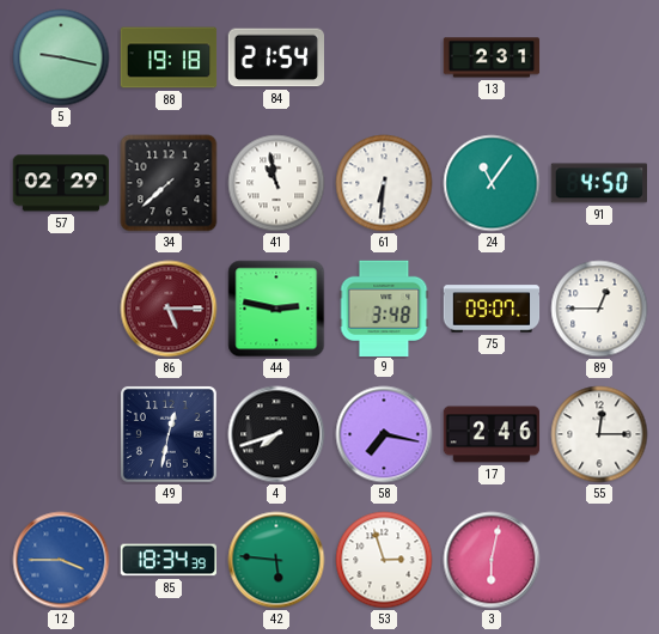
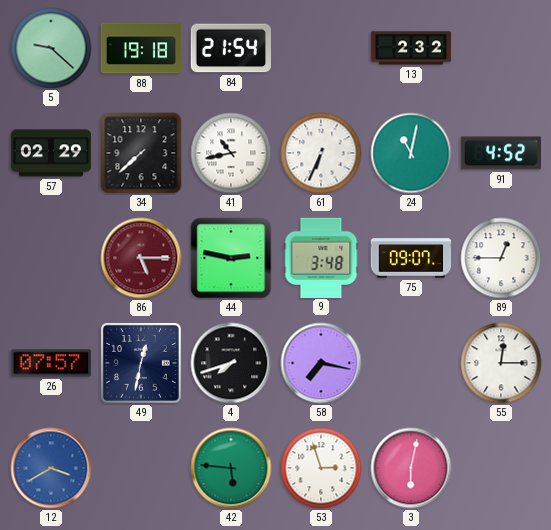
5: 9:17 -> 9:22 (51, 48)
13: 2:31 -> 2:32 (411, 48)
41: 10:58 -> 10:43 (231, 153)
61: 6:31 -> 6:34 (321, 153)
24: 11:06 -> 11:02 (411, 153)
91: 4:50 -> 4:52 (501, 153)
26: none -> 07:57 (50, 363)
17: 2:46 -> none (492, 434)
12: 3:45 -> 3:40 (51, 468)
85: 18:34 -> none (167, 560)
